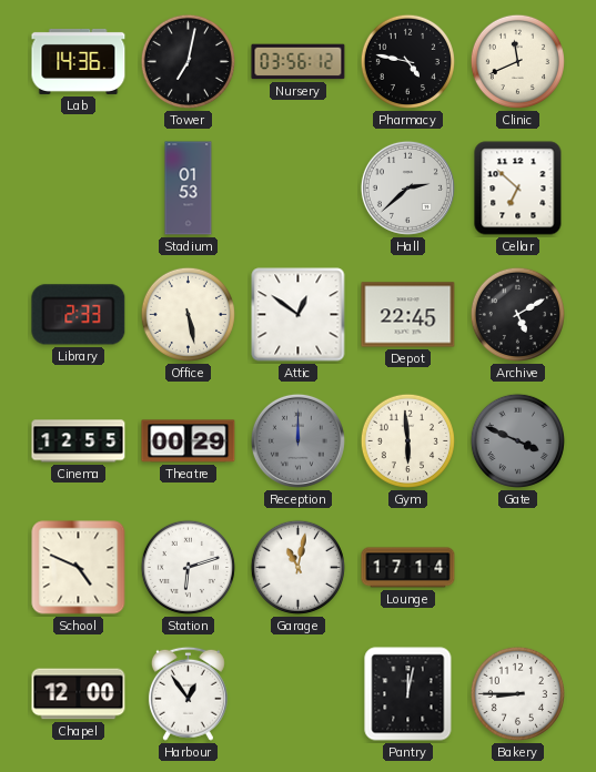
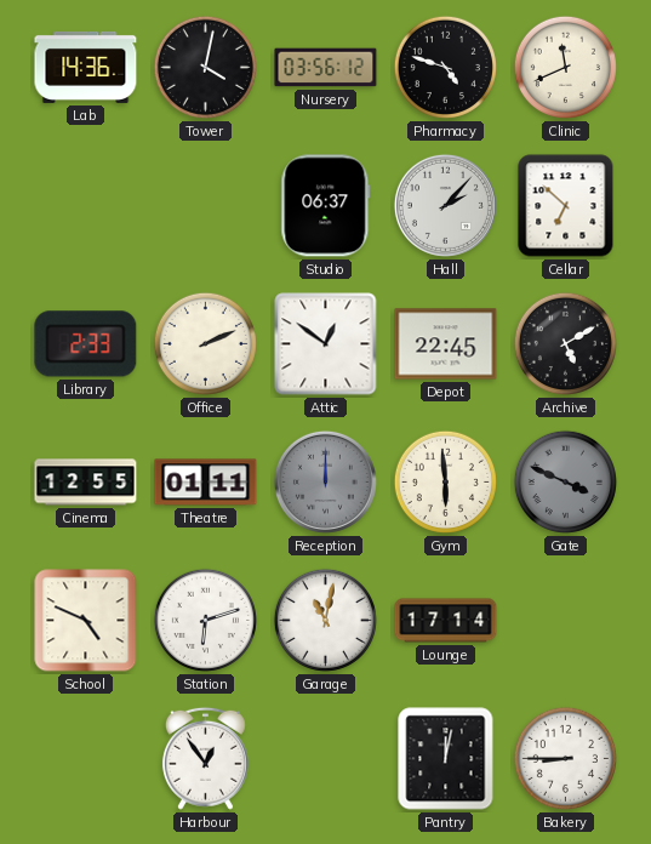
Tower: 7:02 -> 4:02 (205, 67)
Pharmacy: 4:47 -> 4:48 (445, 67)
Stadium: 01:53 -> none (189, 189)
Studio: none -> 06:37 (326, 206)
Hall: 2:38 -> 2:07 (445, 205)
Office: 5:28 -> 2:11 (205, 343)
Theatre: 00:29 -> 01:11 (206, 483)
Chapel: 12:00 -> none (79, 694)
